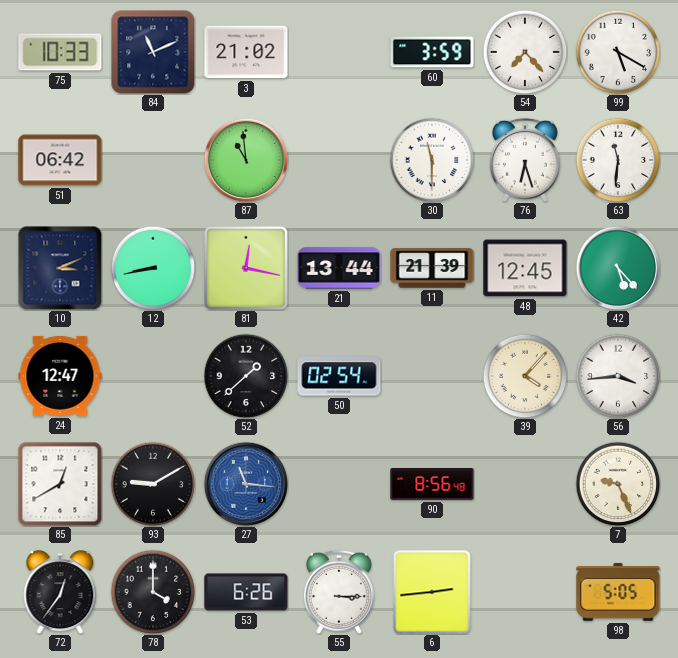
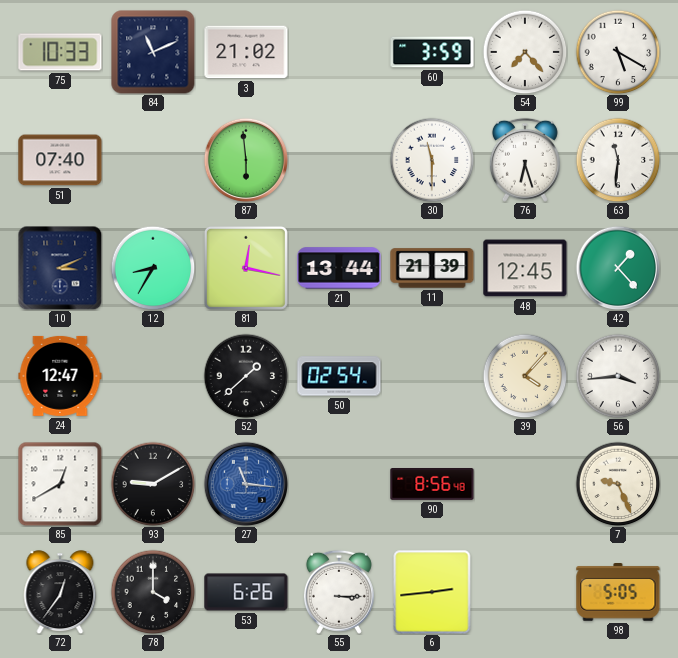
51: 06:42 -> 07:40 (60, 160)
87: 10:59 -> 5:59 (246, 160)
12: 8:43 -> 8:35 (153, 268)
42: 5:23 -> 1:23 (618, 268)
